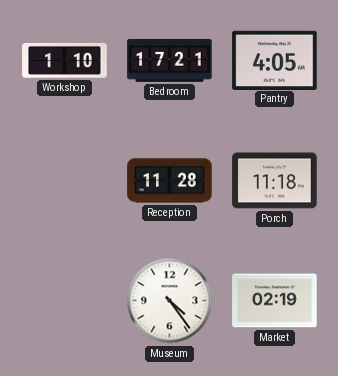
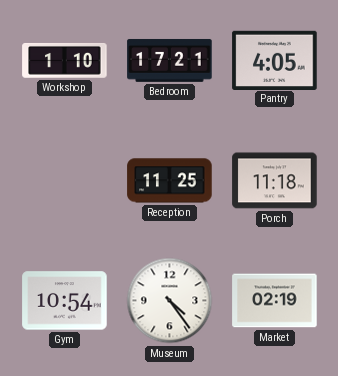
Reception: 11:28 -> 11:25 (170, 181)
Gym: none -> 10:54 (65, 301)
